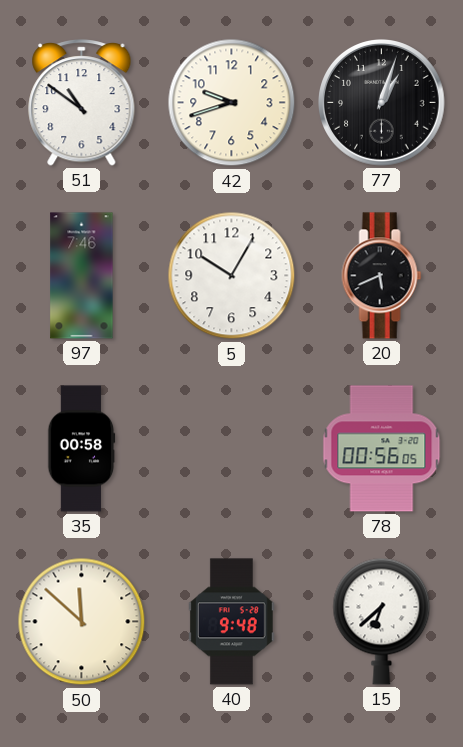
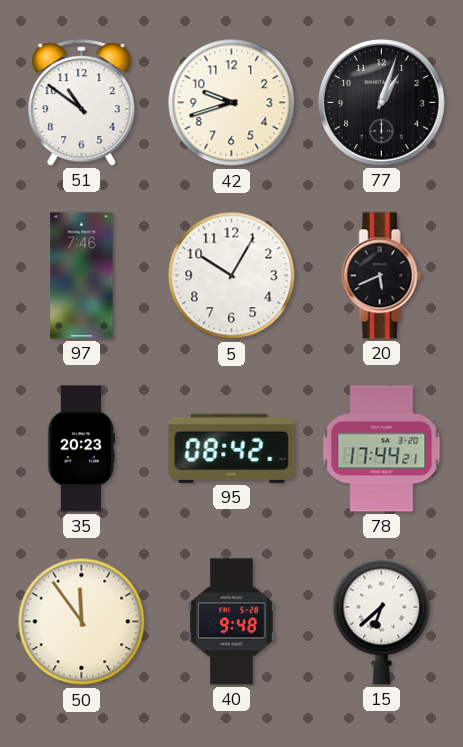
35: 00:58 -> 20:23 (81, 449)
95: none -> 08:42 (232, 448)
78: 00:56 -> 17:44 (382, 449)
50: 11:52 -> 11:54 (82, 622)
